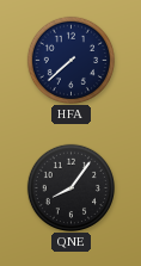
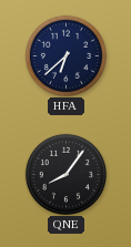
HFA: 7:38 -> 6:38 (65, 55)
